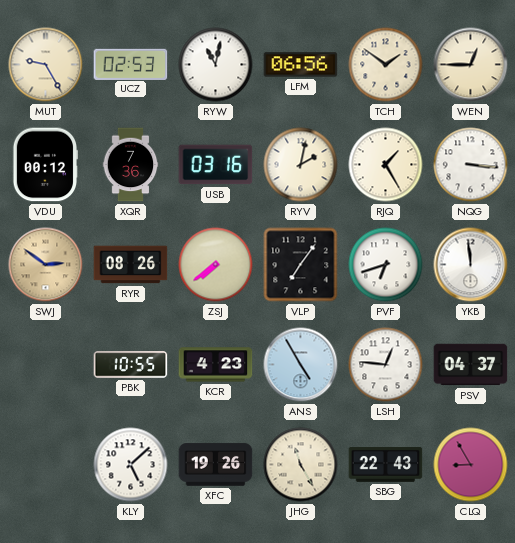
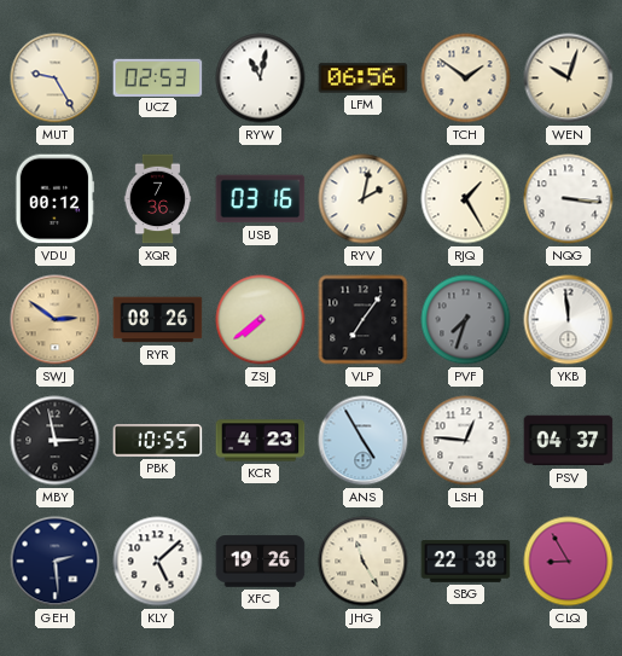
WEN: 12:45 -> 10:03 (569, 79)
PVF: 6:42 -> 7:33 (466, 320)
PVF dial: white -> grey (466, 320)
MBY: none -> 2:58 (56, 441)
GEH: none -> 2:29 (56, 562)
SBG: 22:43 -> 22:38 (466, 562)
